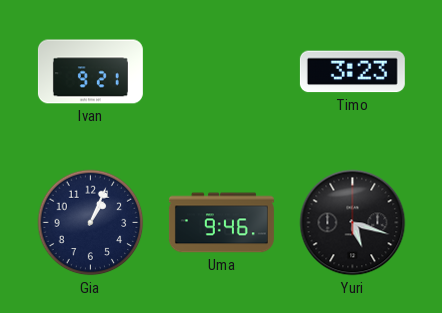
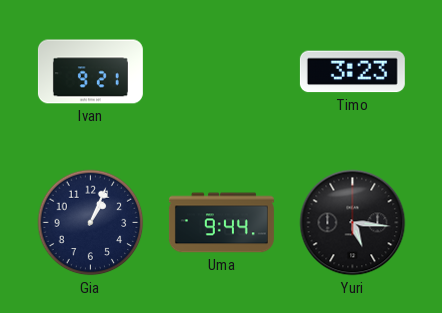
Uma: 9:46 -> 9:44 (221, 223)
Yuri: 5:18 -> 5:16 (353, 223)
